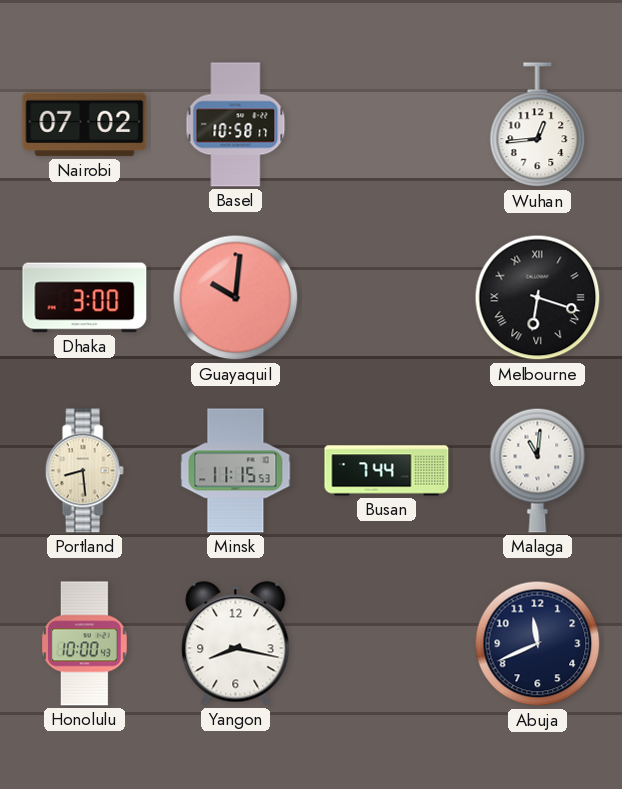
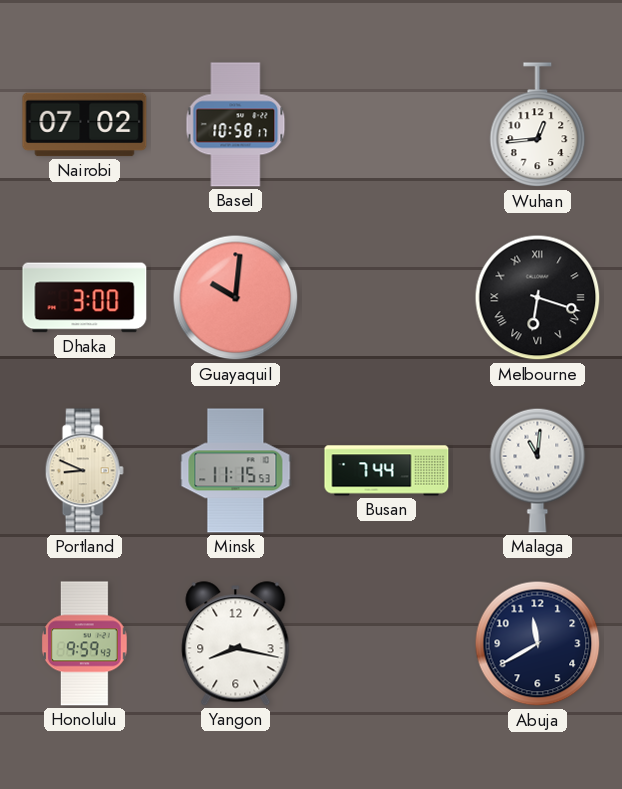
Portland: 8:29 -> 8:49 (84, 471)
Honolulu: 10:00 -> 9:59 (85, 644)
Abuja: 11:41 -> 11:40 (538, 644)
